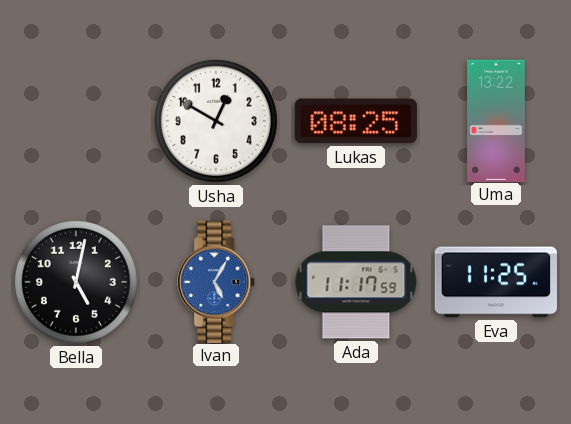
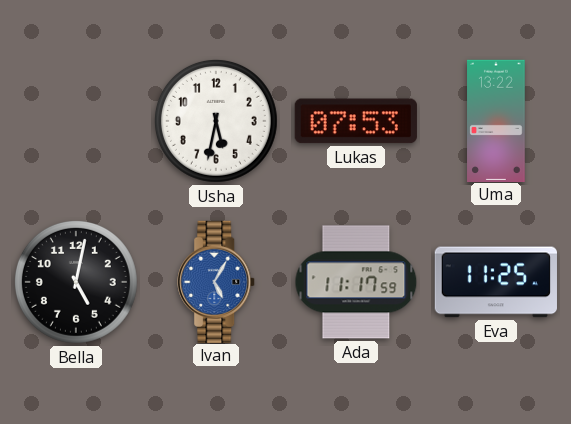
Usha: 12:50 -> 5:32 (216, 121)
Lukas: 08:25 -> 07:53 (356, 121)
